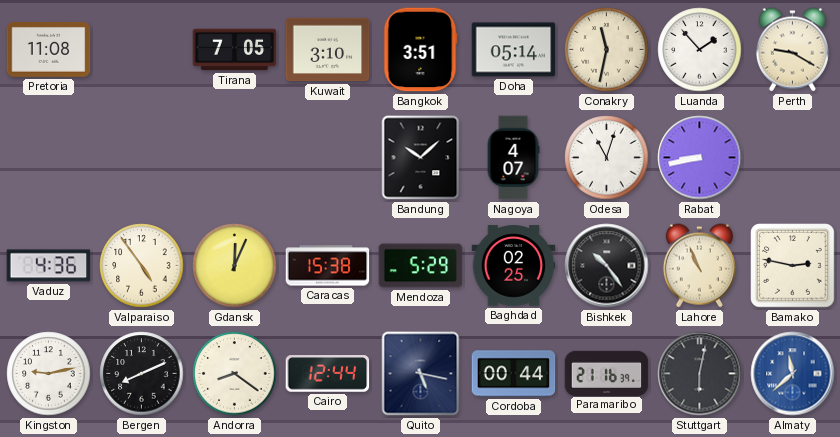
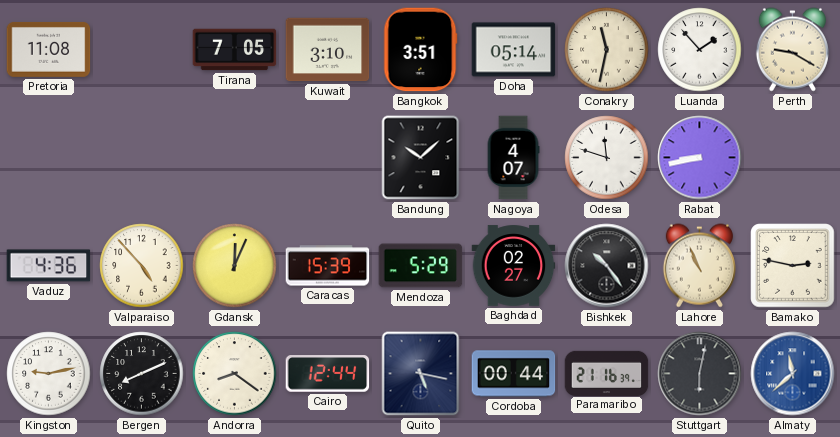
Odesa: 11:03 -> 11:48 (607, 158)
Valparaiso: 4:54 -> 4:53 (142, 266)
Caracas: 15:38 -> 15:39 (328, 266)
Baghdad: 02:25 -> 02:27 (514, 266)
